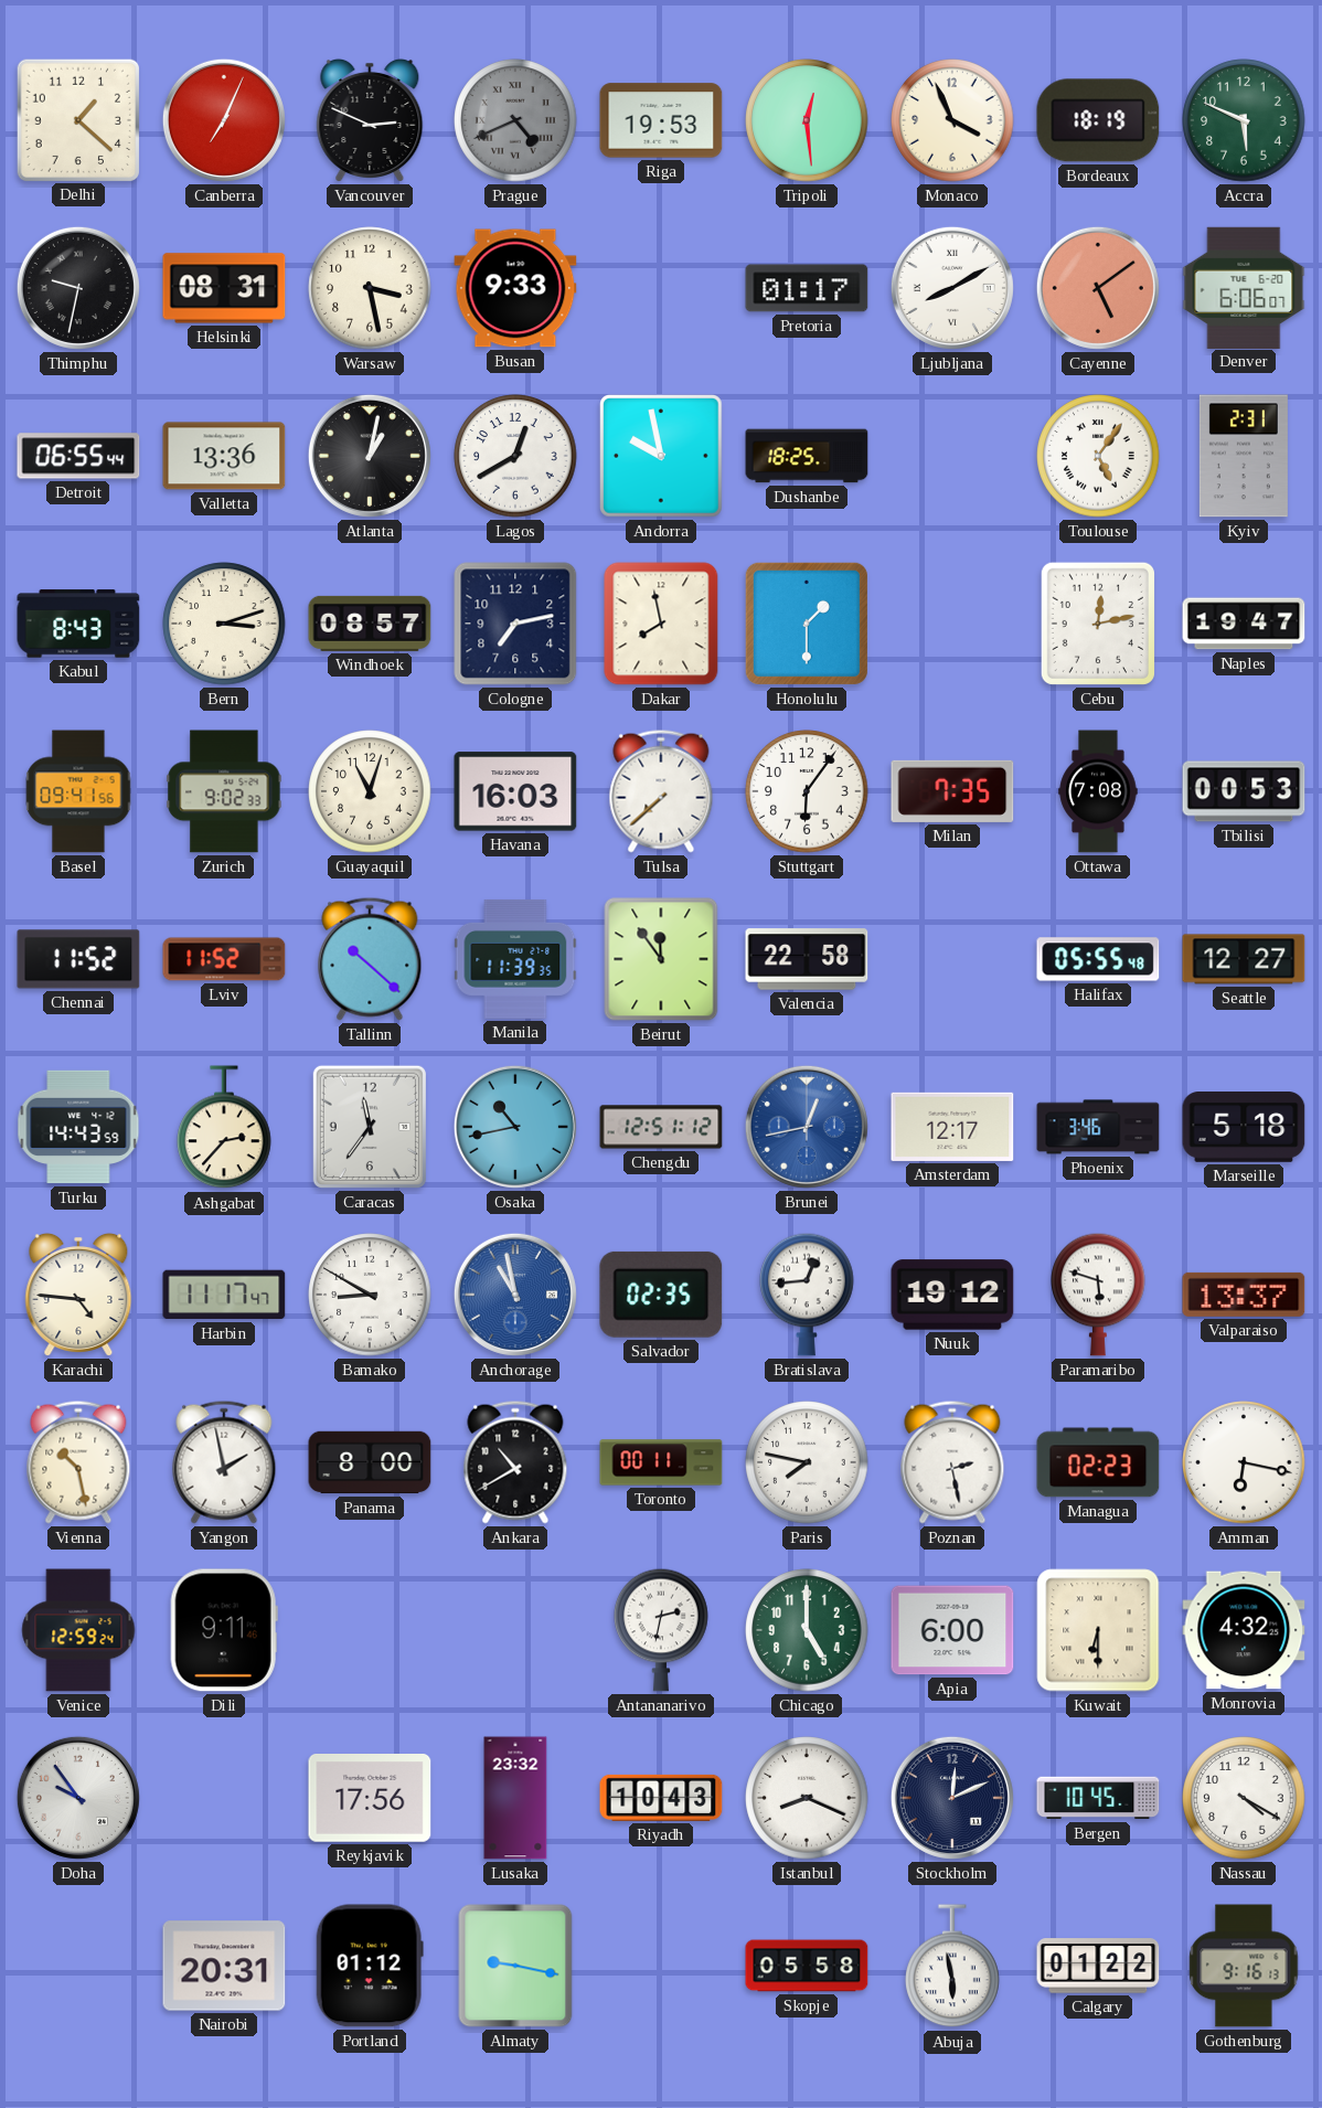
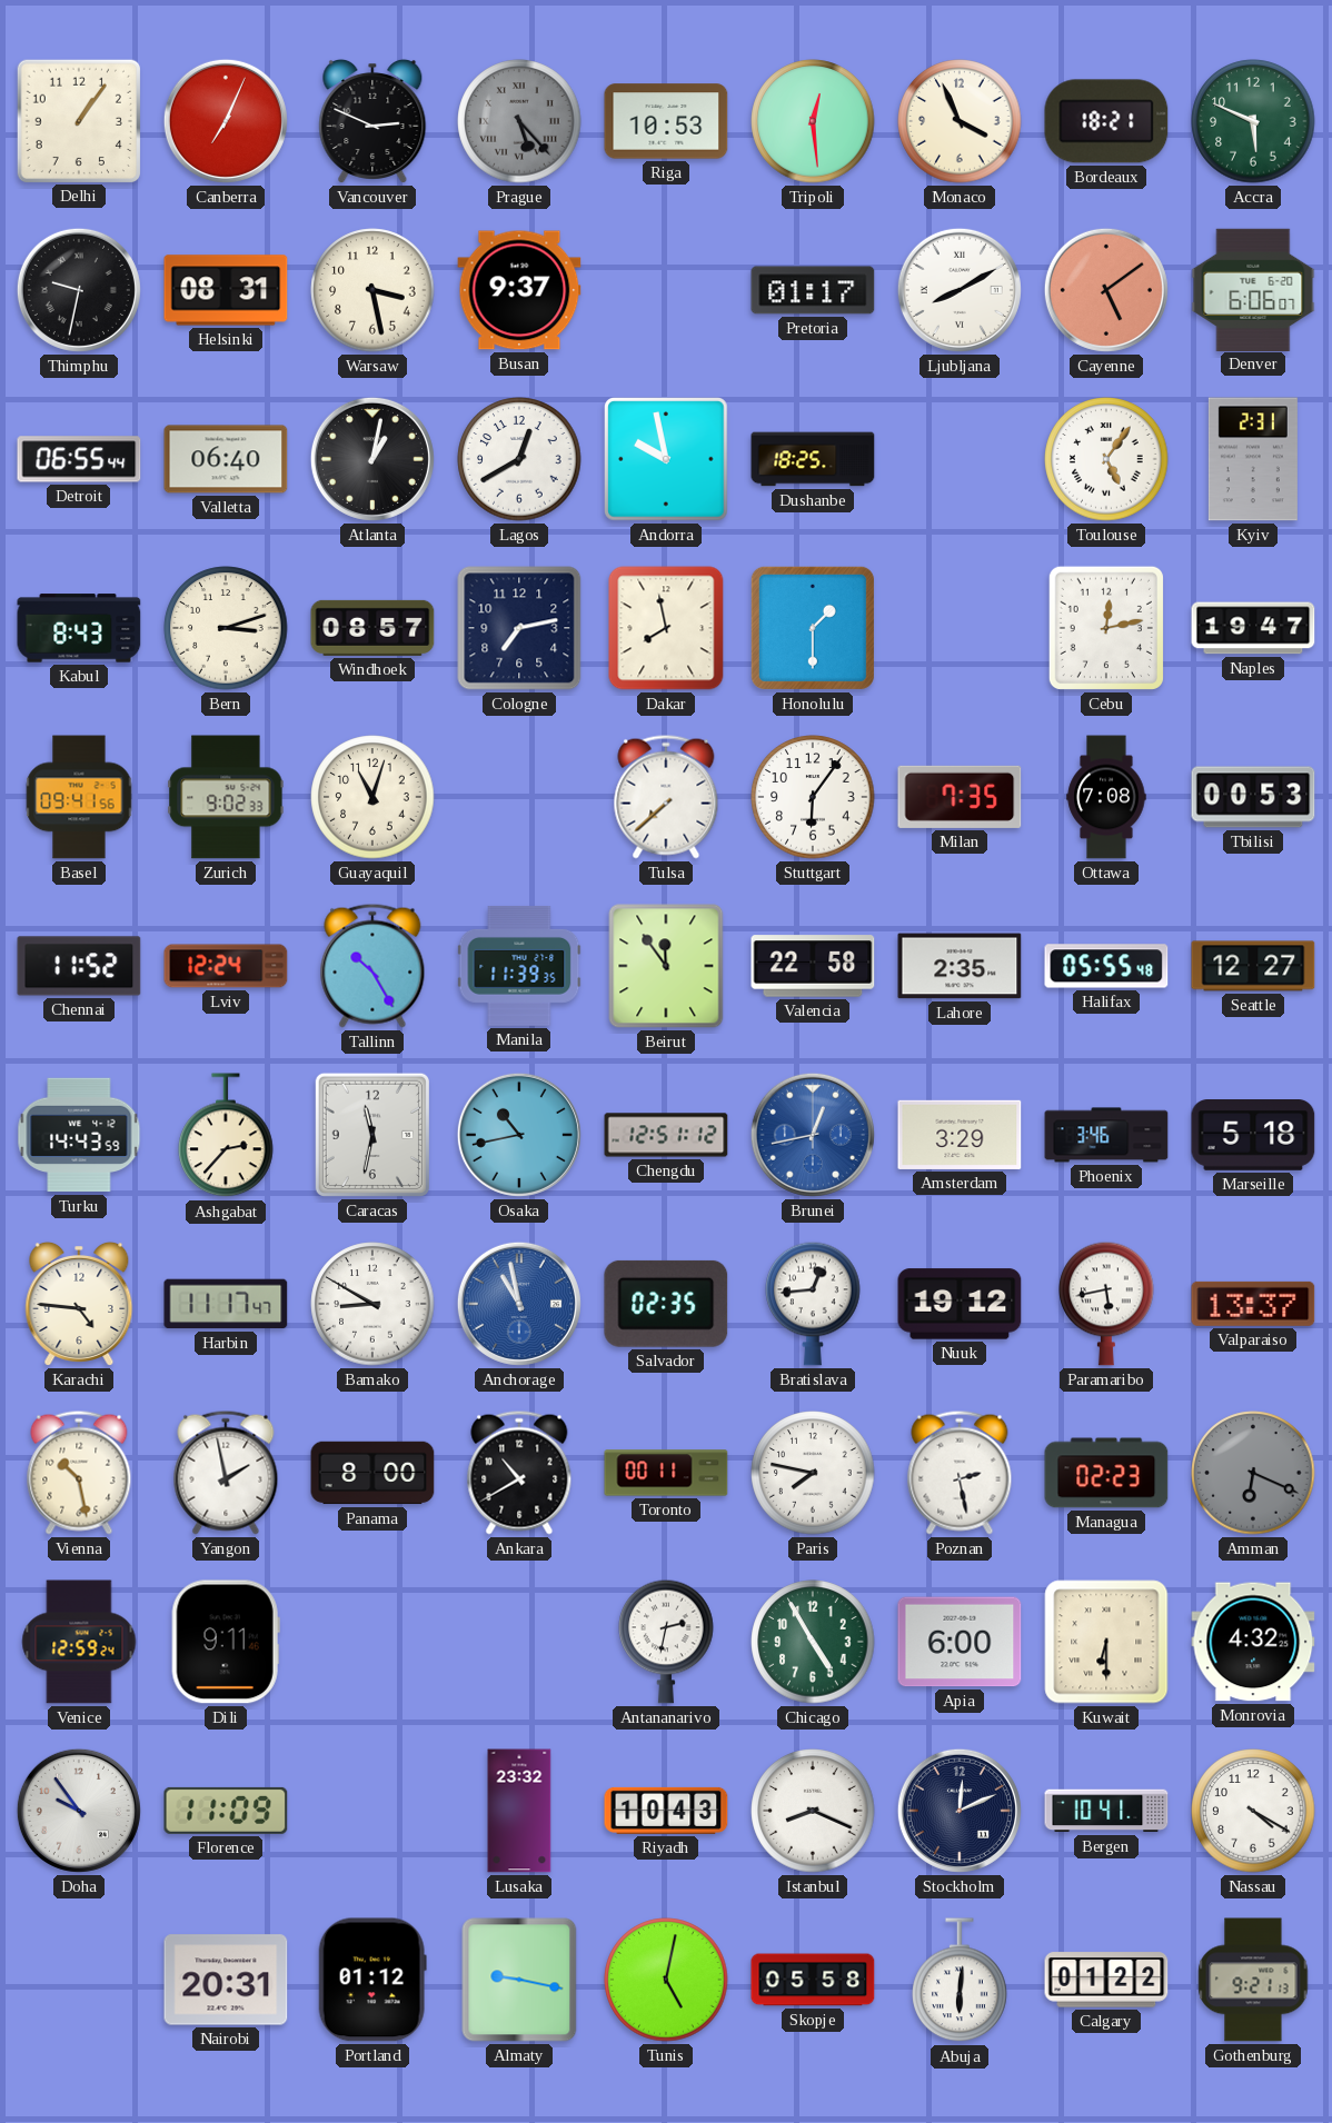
Delhi: 1:22 -> 1:06 (78, 120)
Prague: 4:41 -> 5:23 (519, 121)
Riga: 19:53 -> 10:53 (666, 121)
Bordeaux: 18:19 -> 18:21 (1106, 121)
Busan: 9:33 -> 9:37 (519, 290)
Valletta: 13:36 -> 06:40 (226, 459)
Havana: 16:03 -> none (515, 791)
Lviv: 11:52 -> 12:24 (226, 966)
Tallinn: 10:22 -> 10:25 (372, 966)
Lahore: none -> 2:35 (960, 966)
Caracas: 11:36 -> 11:32 (372, 1135)
Amsterdam: 12:17 -> 3:29 (960, 1135)
Paramaribo: 5:48 -> 5:43 (1106, 1304)
Amman: 6:17 -> 6:19 (1253, 1473)
Amman dial: white -> grey (1253, 1473)
Chicago: 5:00 -> 4:55 (813, 1642)
Florence: none -> 11:09 (226, 1811)
Reykjavik: 17:56 -> none (370, 1799)
Bergen: 10:45 -> 10:41 (1106, 1811)
Tunis: none -> 5:02 (666, 1980)
Abuja: 5:58 -> 6:01 (960, 1981)
Gothenburg: 9:16 -> 9:21 (1253, 1980)
